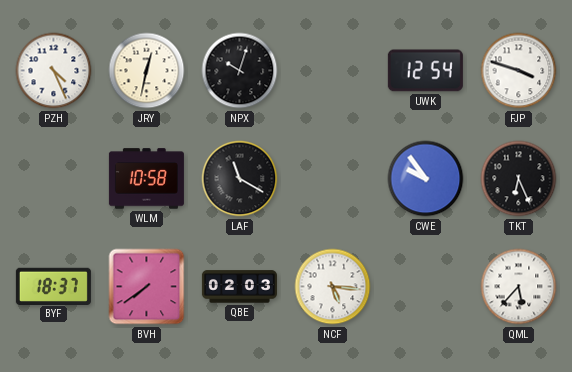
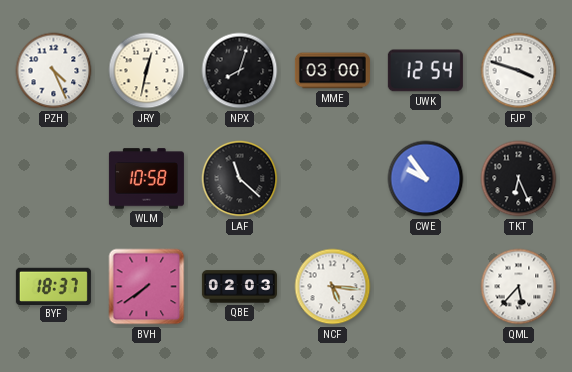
NPX: 10:03 -> 8:03 (240, 71)
MME: none -> 03:00 (332, 71)
LAF: 11:20 -> 11:22 (240, 179)
